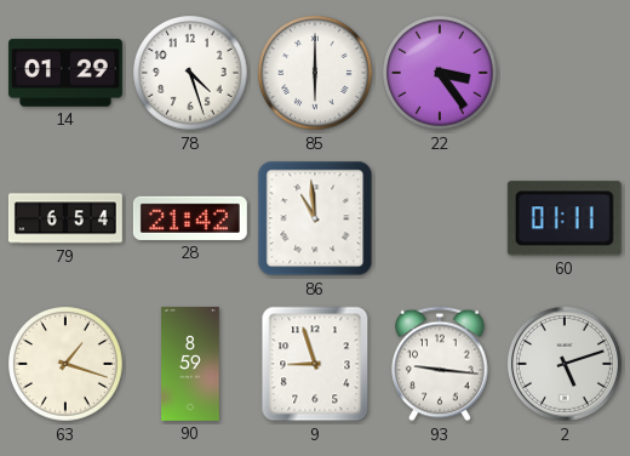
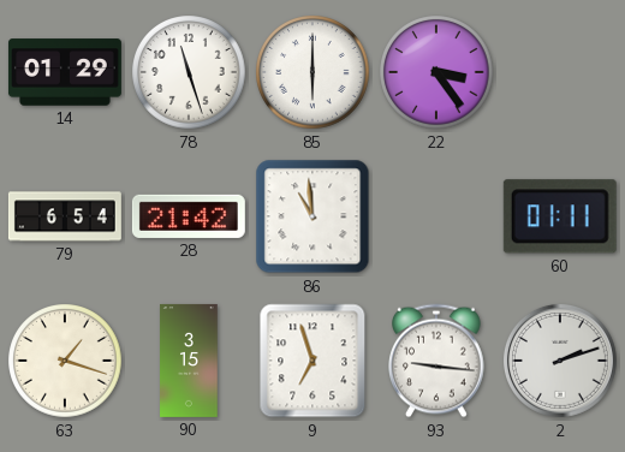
78: 4:27 -> 11:27 (189, 72)
90: 8:59 -> 3:15 (189, 361)
9: 8:57 -> 6:57 (312, 361)
2: 5:12 -> 2:12 (560, 361)
